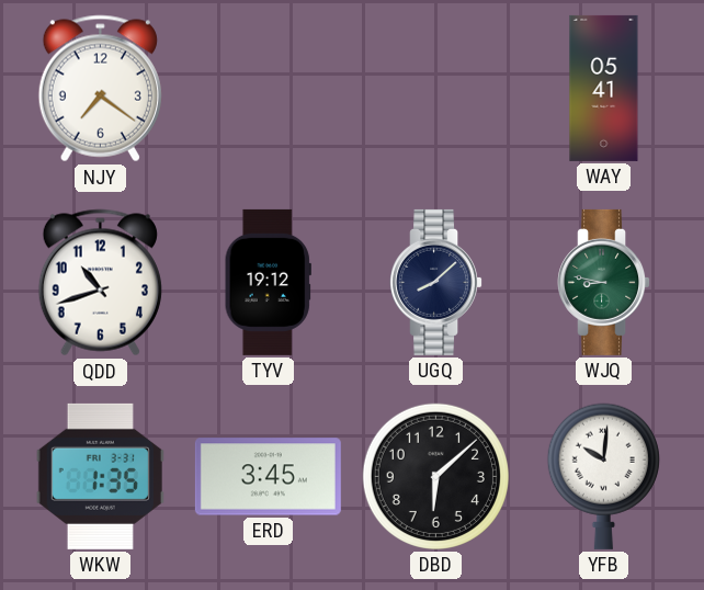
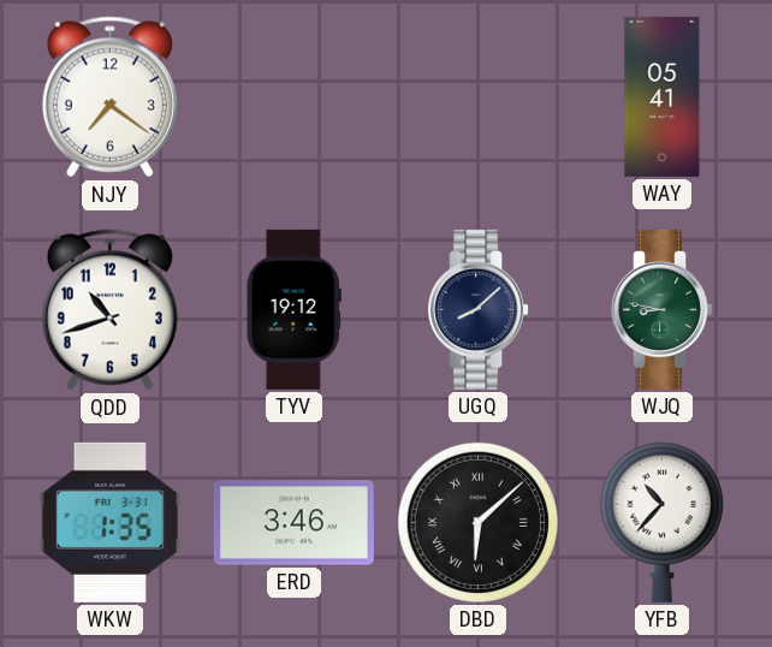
ERD: 3:45 -> 3:46 (293, 523)
DBD numerals: Arabic -> Roman (477, 522)
YFB: 10:01 -> 10:37 (661, 522)
